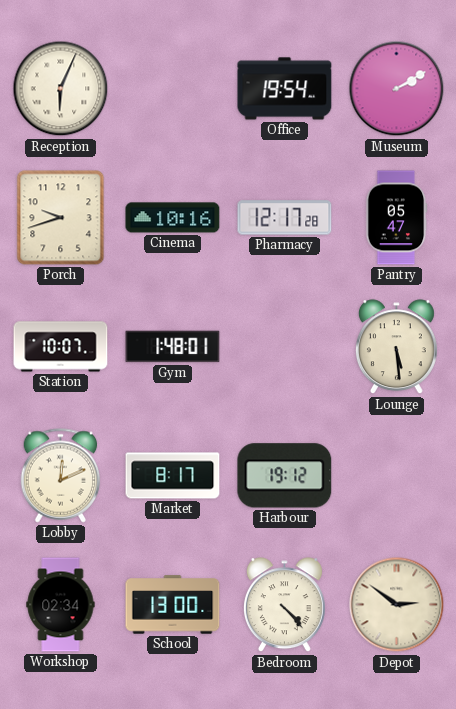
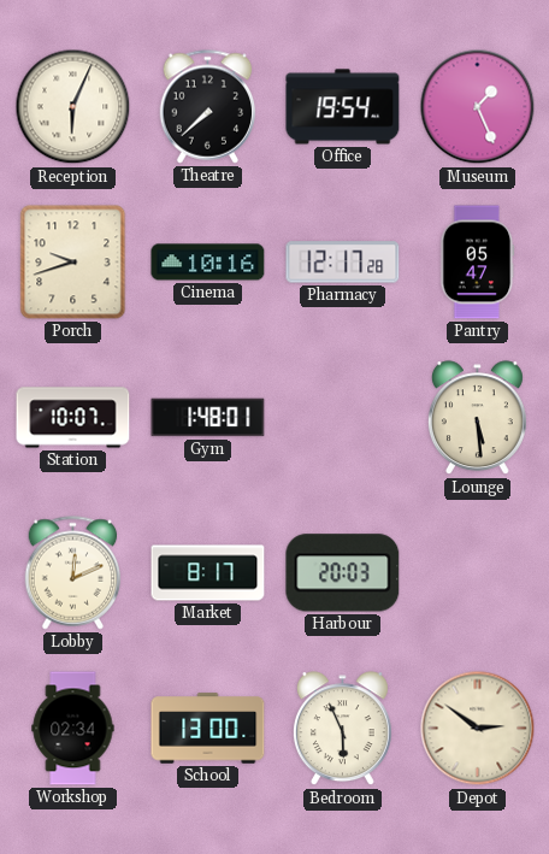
Theatre: none -> 7:38 (208, 107)
Museum: 2:10 -> 1:26 (478, 107)
Harbour: 19:12 -> 20:03 (343, 573)
Bedroom: 4:23 -> 5:56 (342, 729)
